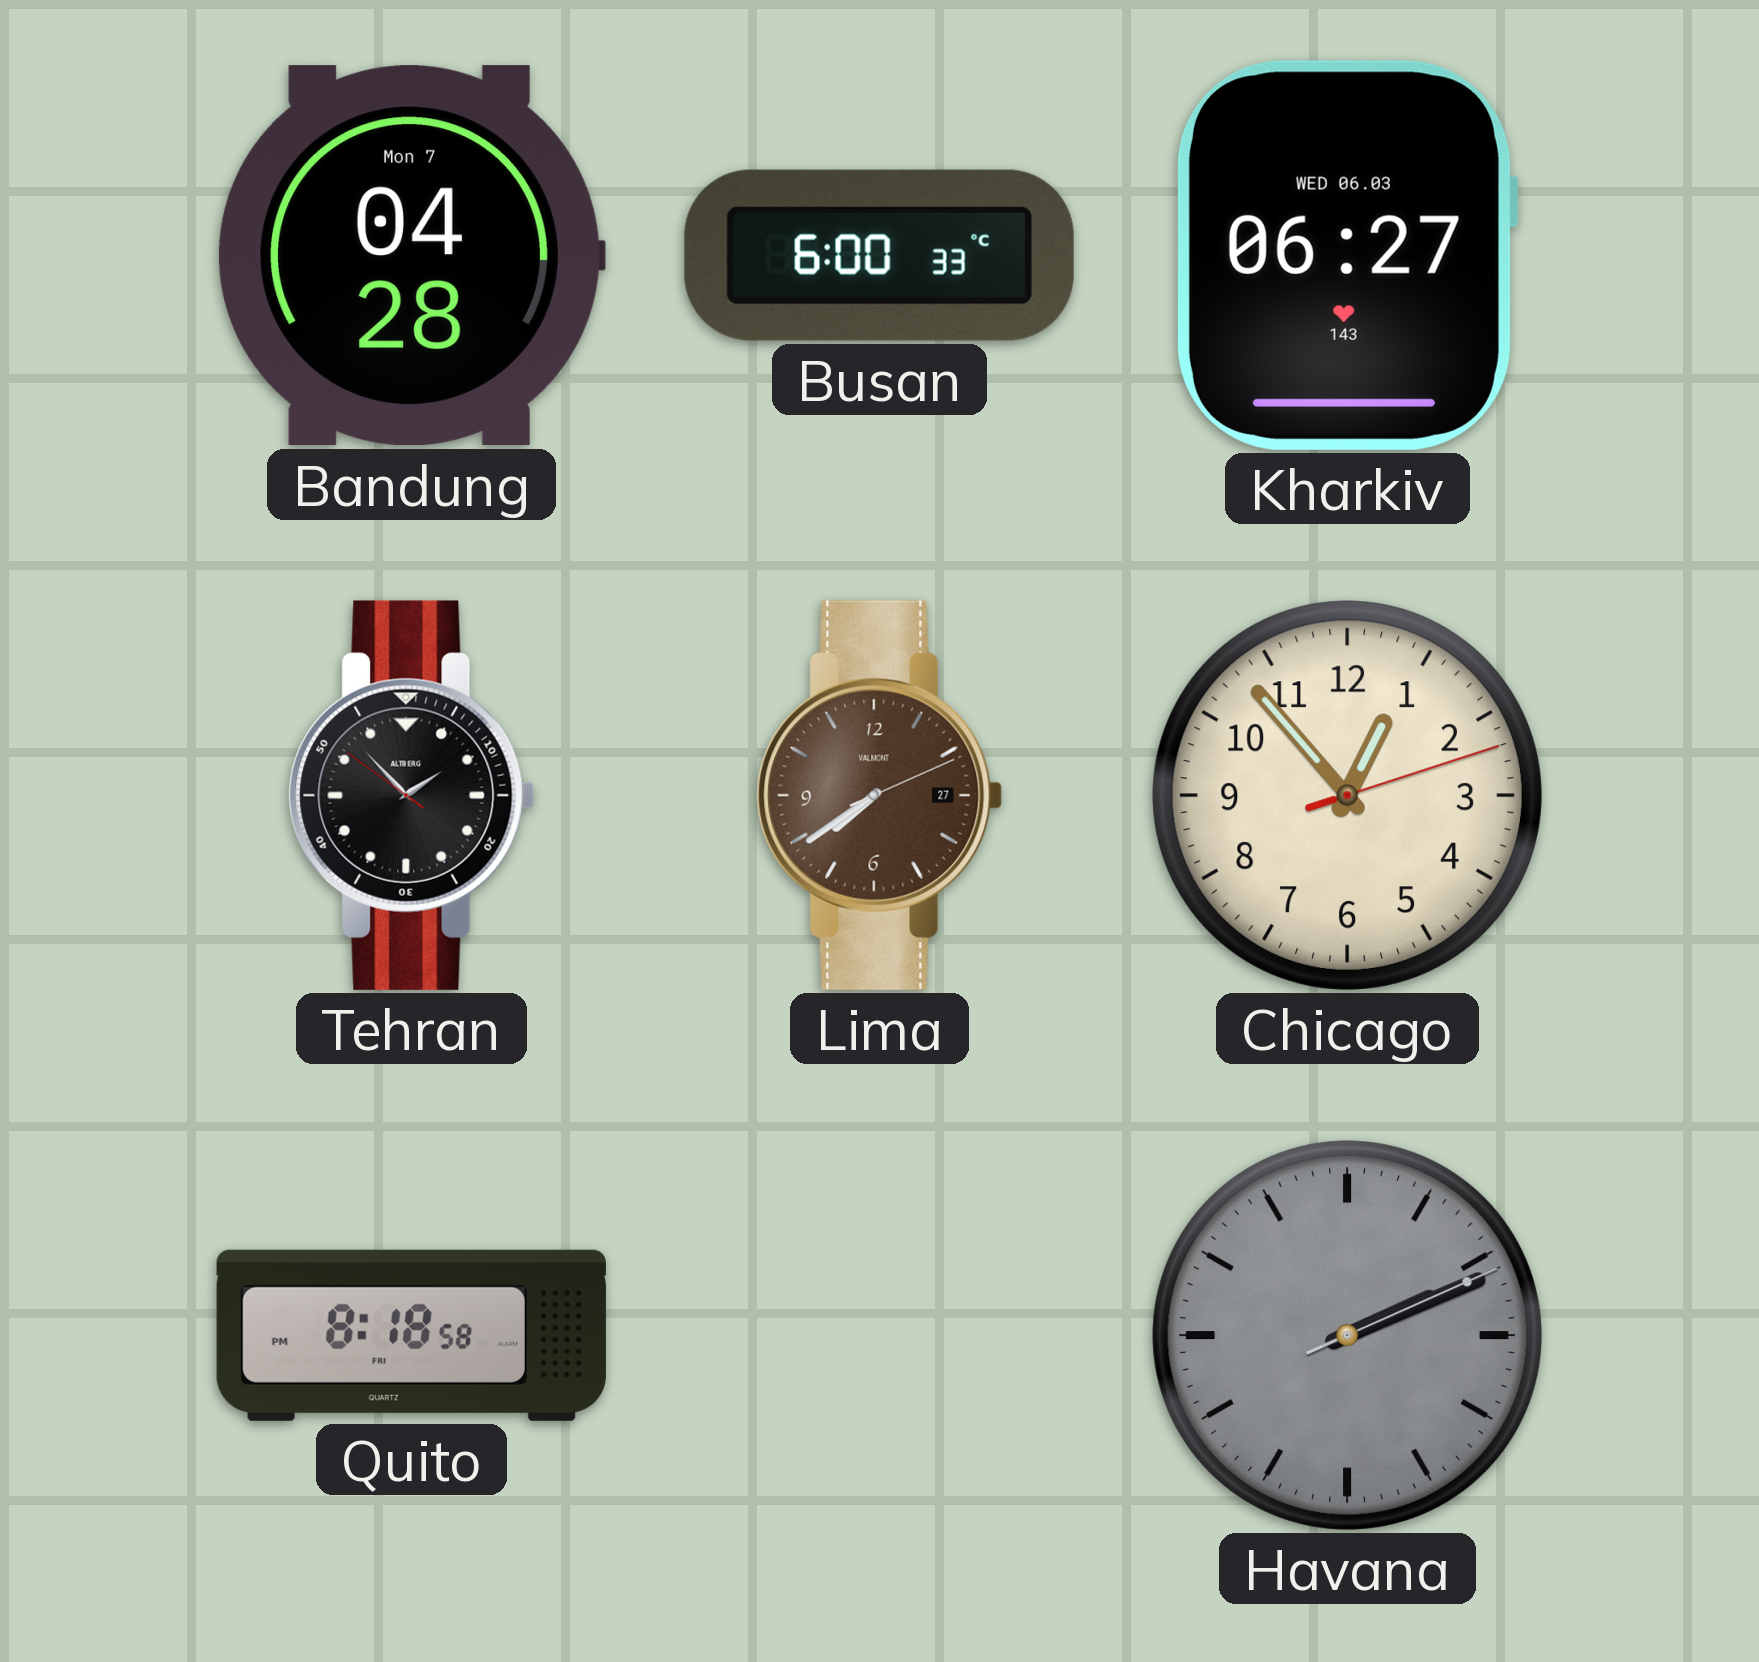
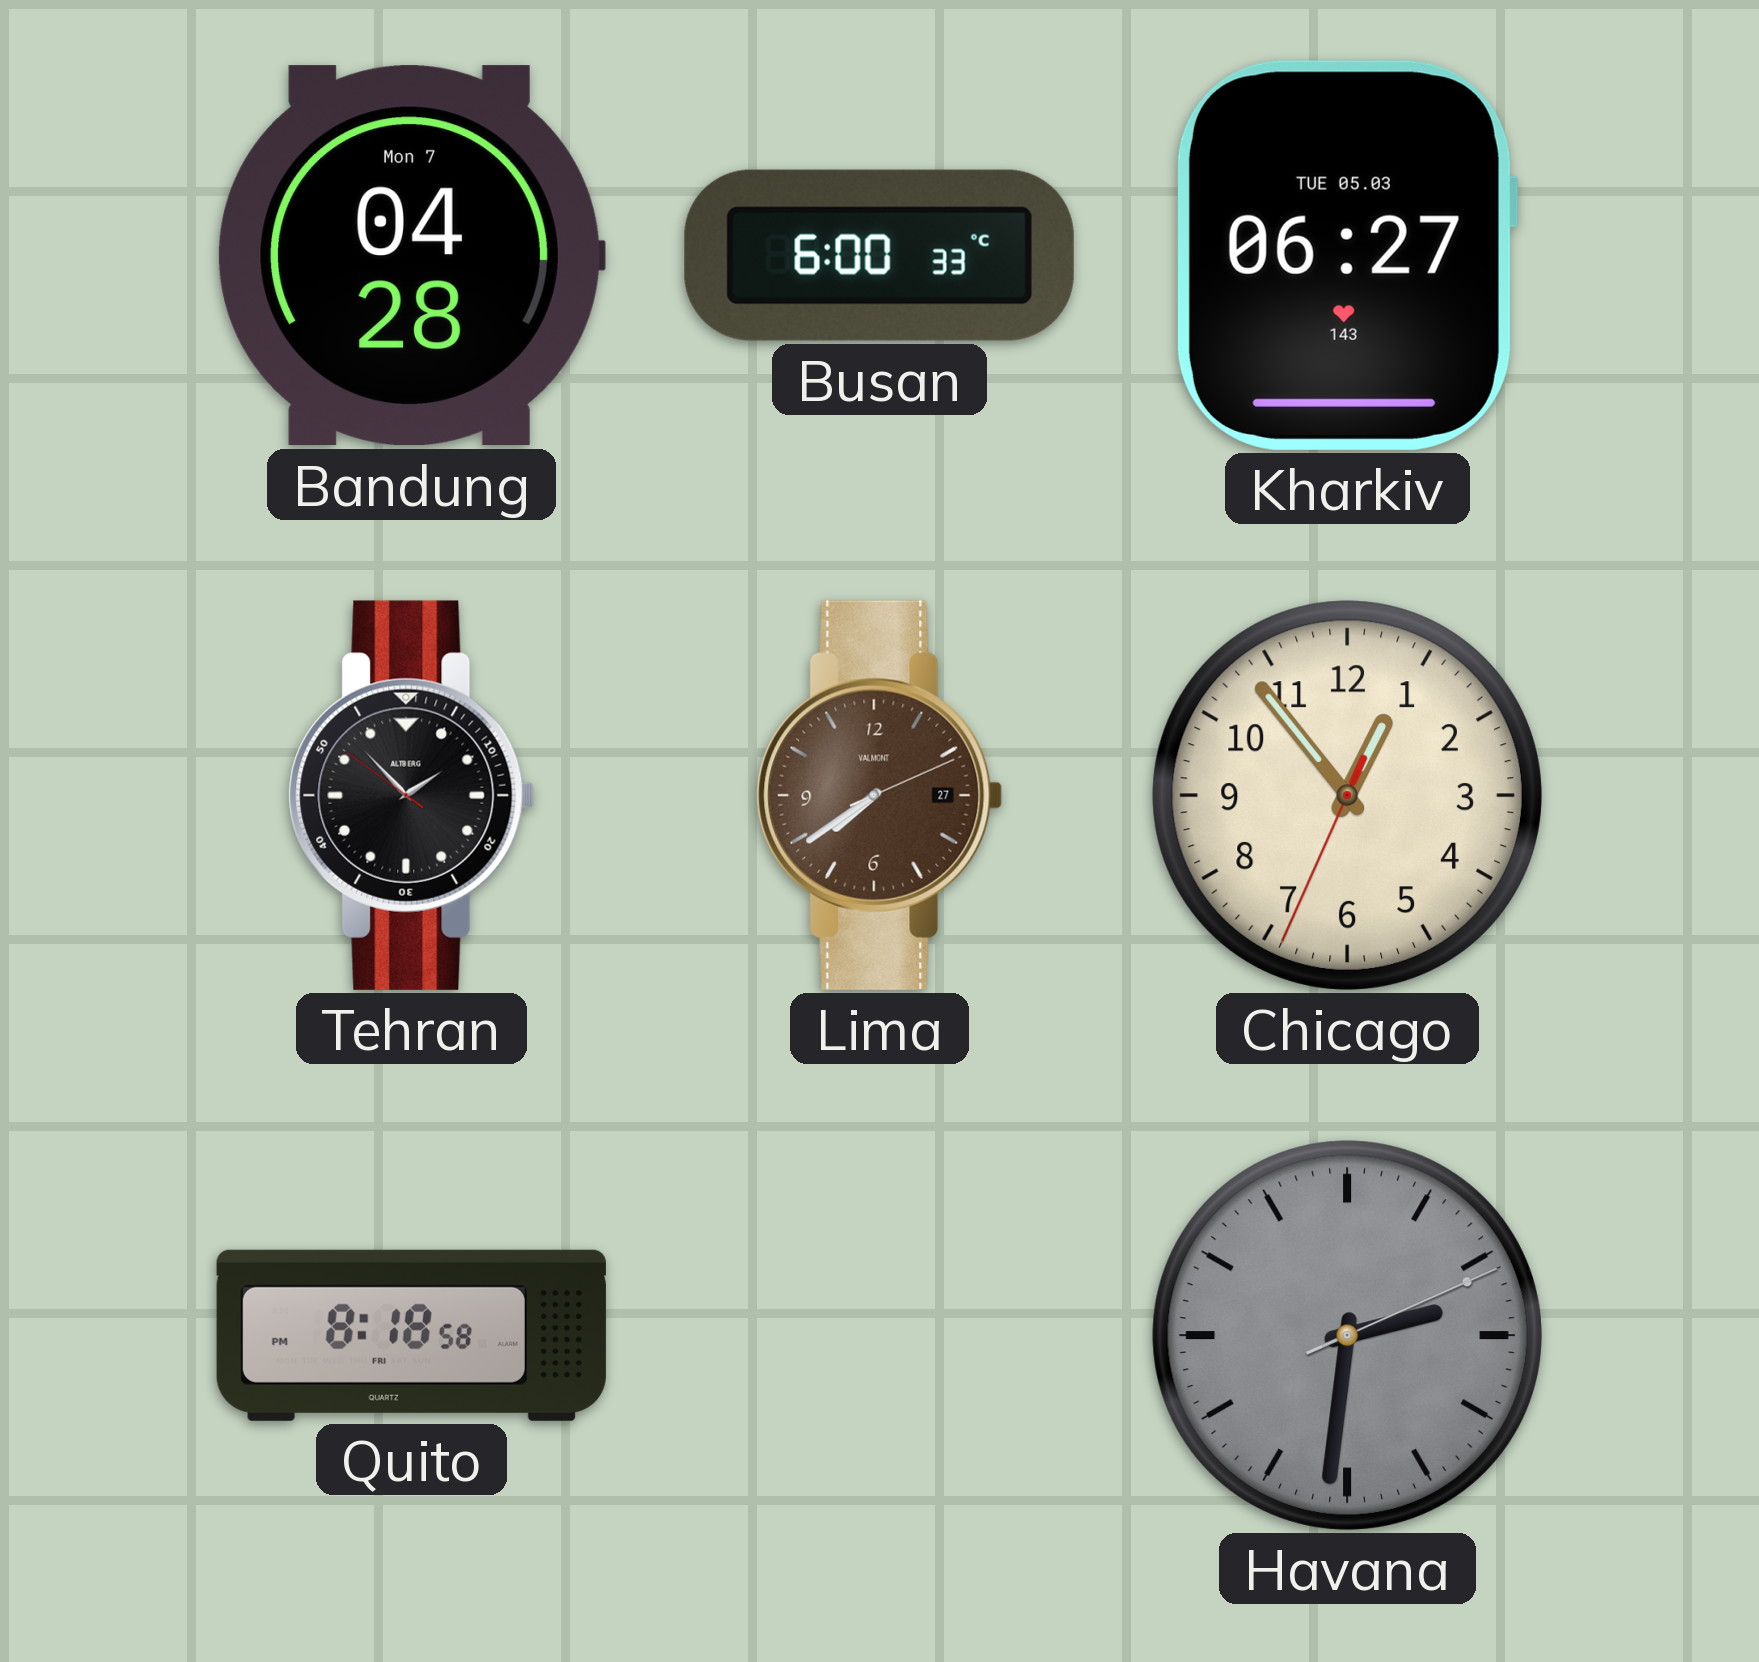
Kharkiv date: WED 06.03 -> TUE 05.03 (1347, 255)
Chicago: 12:53:12 -> 12:53:34 (1347, 795)
Havana: 2:11 -> 2:31 (1347, 1335)
